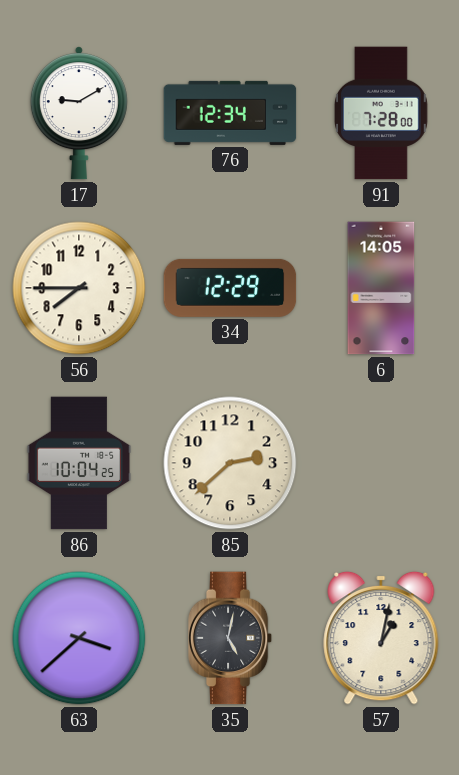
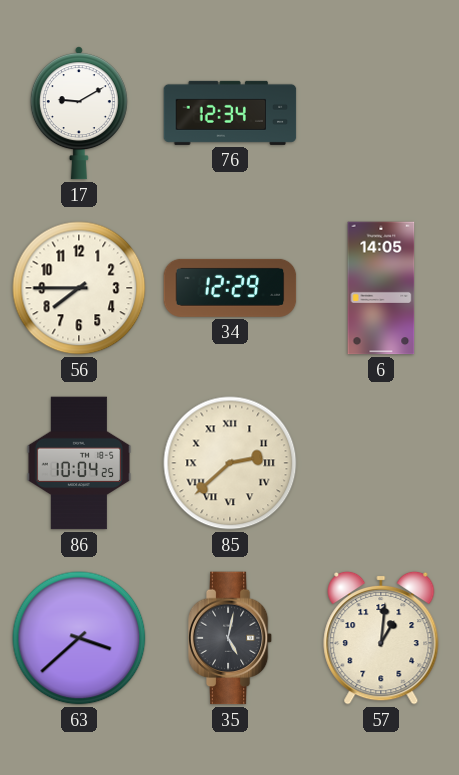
91: 7:28 -> none (382, 113)
85 numerals: Arabic -> Roman (230, 463)
57: 1:02 -> 1:01 (381, 638)
